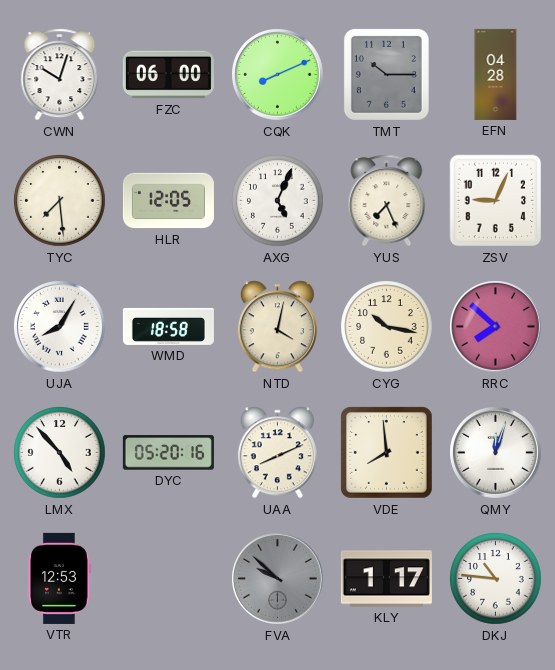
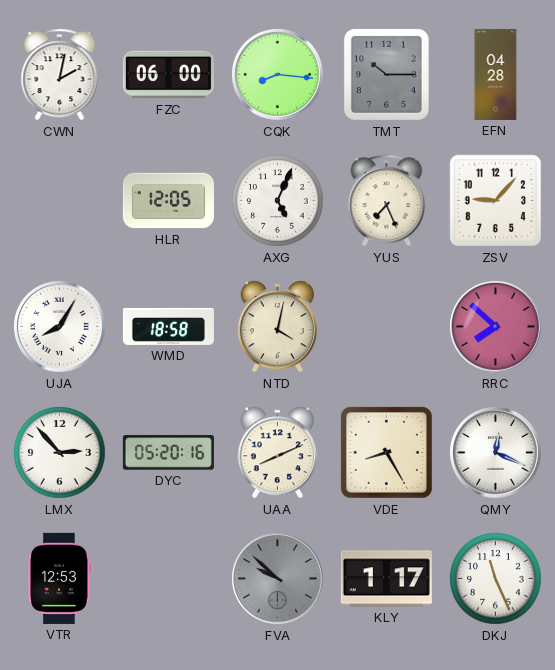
CWN: 10:03 -> 2:02 (60, 75)
CQK: 8:11 -> 8:16 (278, 75)
TYC: 7:29 -> none (60, 201)
ZSV: 9:04 -> 9:07 (496, 201)
CYG: 10:17 -> none (387, 327)
LMX: 4:53 -> 2:53 (60, 453)
VDE: 7:59 -> 8:25 (386, 452)
QMY: 12:03 -> 12:19 (496, 453)
DKJ: 10:46 -> 11:26 (496, 579)
